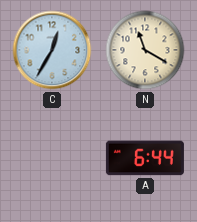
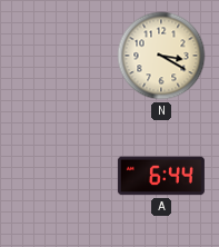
C: 12:35 -> none (52, 50)
N: 11:20 -> 3:20 (161, 56)
